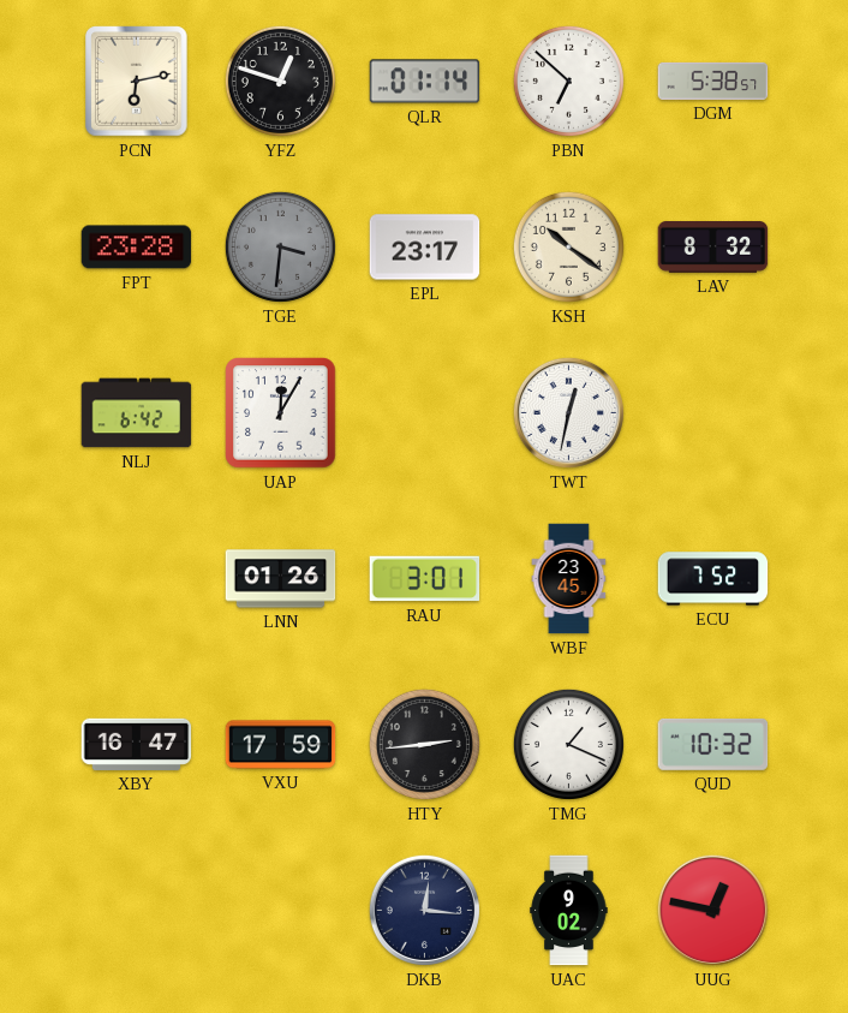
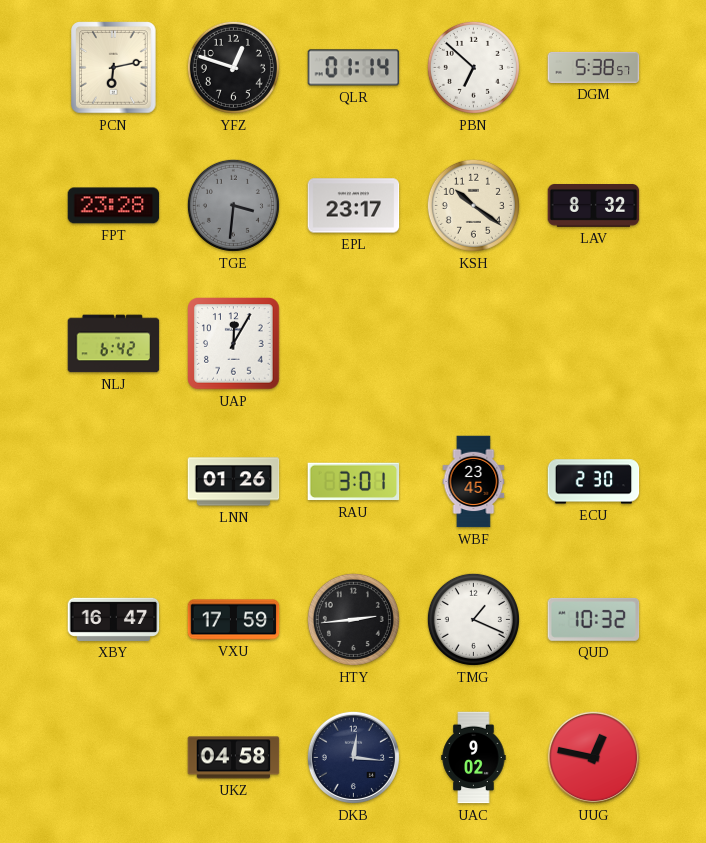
TWT: 12:32 -> none (568, 412)
ECU: 7:52 -> 2:30 (594, 482)
UKZ: none -> 04:58 (234, 758)
